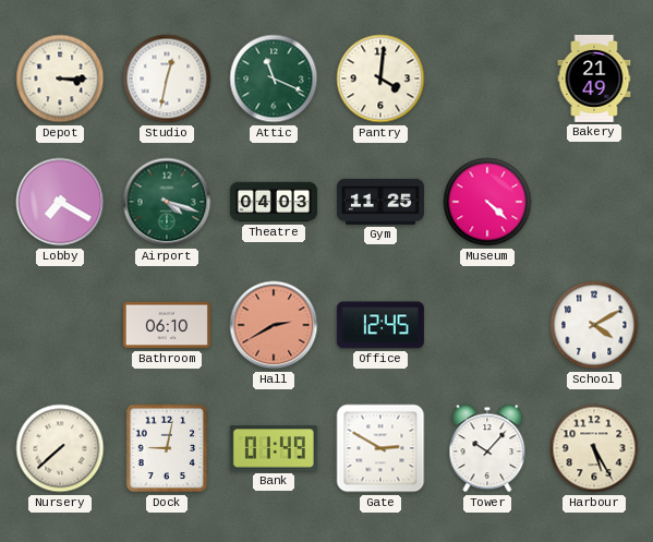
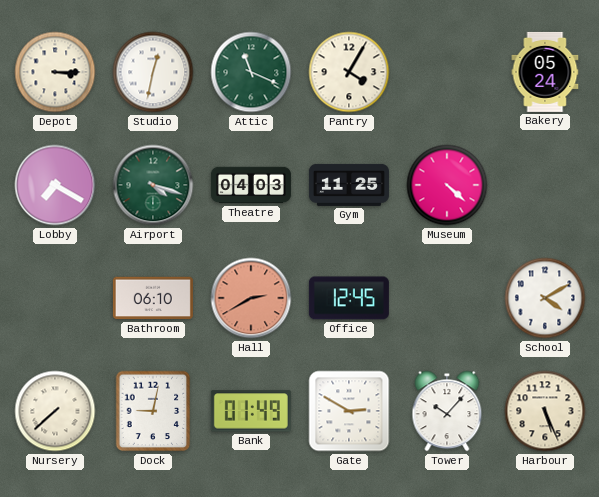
Pantry: 4:01 -> 4:05 (349, 72)
Bakery: 21:49 -> 05:24 (545, 72)
Harbour: 5:25 -> 5:26 (545, 411)
